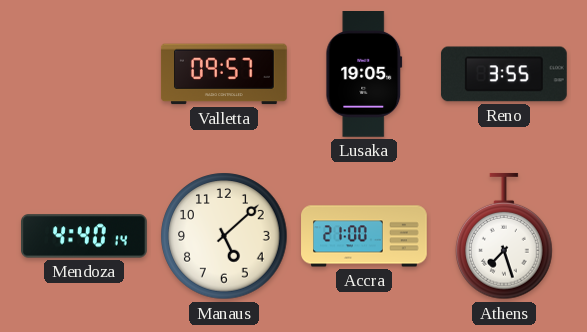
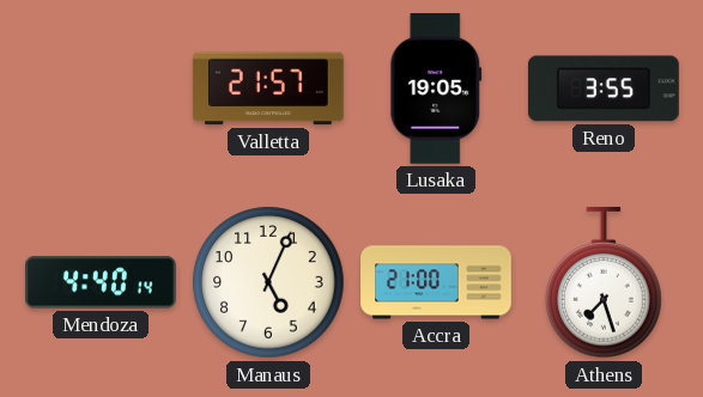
Valletta: 09:57 -> 21:57 (268, 88)
Manaus: 5:08 -> 5:04 (268, 282)
